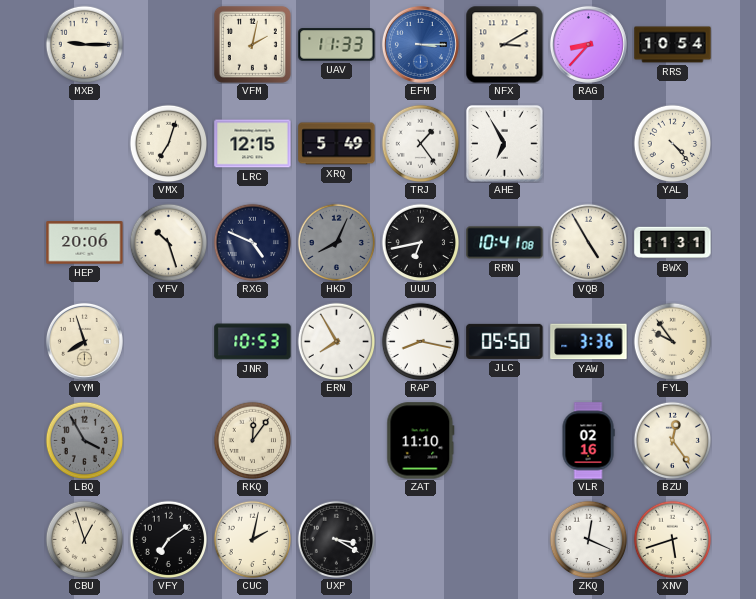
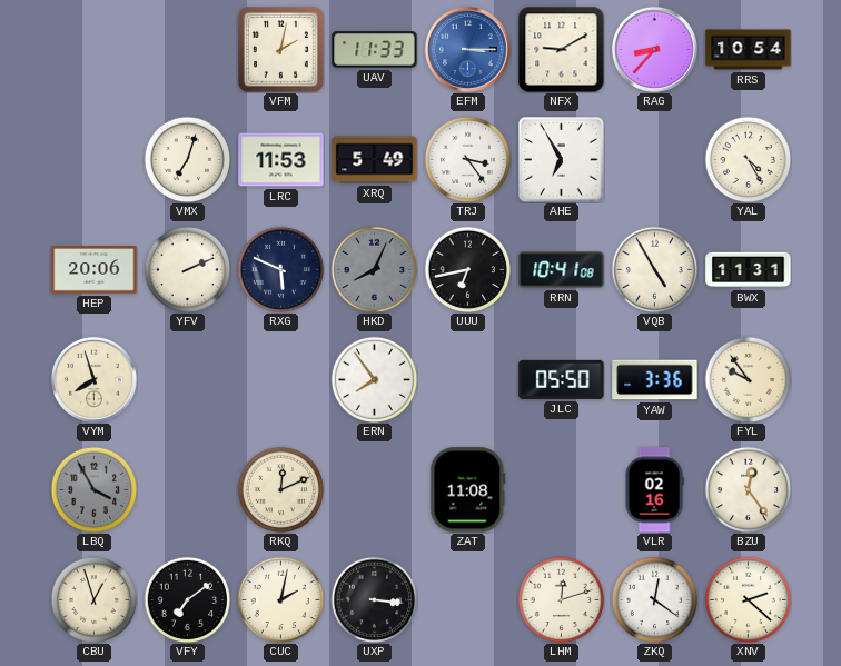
MXB: 9:15 -> none (84, 44)
NFX: 3:10 -> 9:10 (561, 49)
LRC: 12:15 -> 11:53 (281, 160)
TRJ: 1:24 -> 3:24 (467, 159)
YAL: 4:23 -> 4:25 (748, 159)
YFV: 10:27 -> 2:11 (187, 269)
RXG: 4:49 -> 5:49 (280, 269)
JNR: 10:53 -> none (253, 342)
ERN: 7:55 -> 7:54 (374, 379)
RAP: 8:17 -> none (420, 341)
RKQ: 12:06 -> 12:11 (280, 489)
ZAT: 11:10 -> 11:08 (468, 490)
UXP: 3:20 -> 3:16 (374, 599)
LHM: none -> 12:12 (561, 599)
ZKQ: 12:19 -> 12:21 (654, 599)
XNV: 5:42 -> 2:22 (748, 599)
